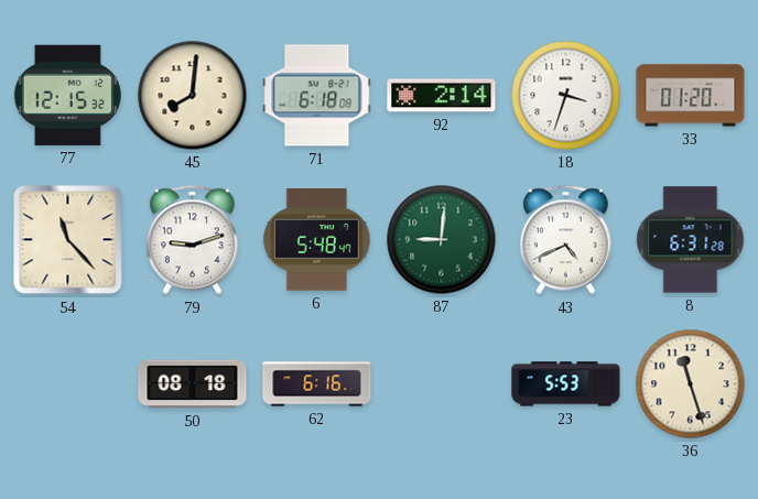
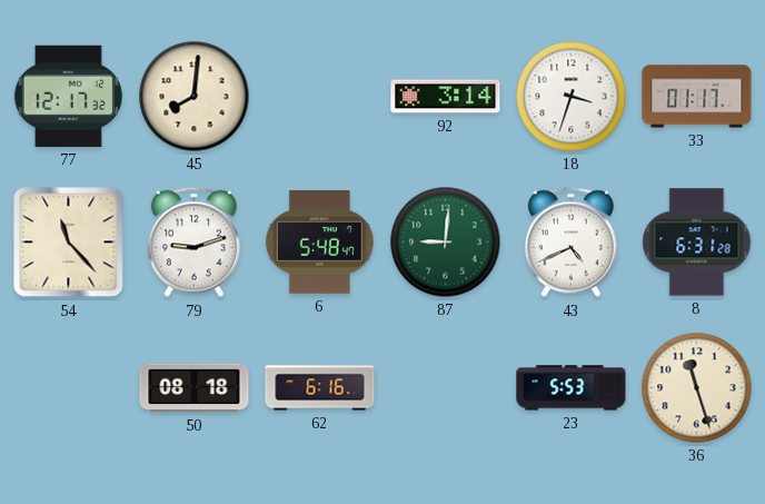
77: 12:15 -> 12:17 (68, 96)
71: 6:18 -> none (317, 96)
92: 2:14 -> 3:14 (446, 97)
33: 01:20 -> 01:17 (697, 97)
